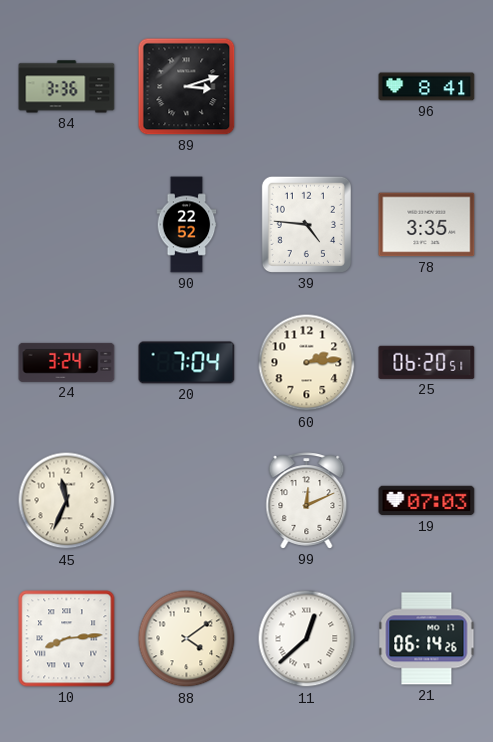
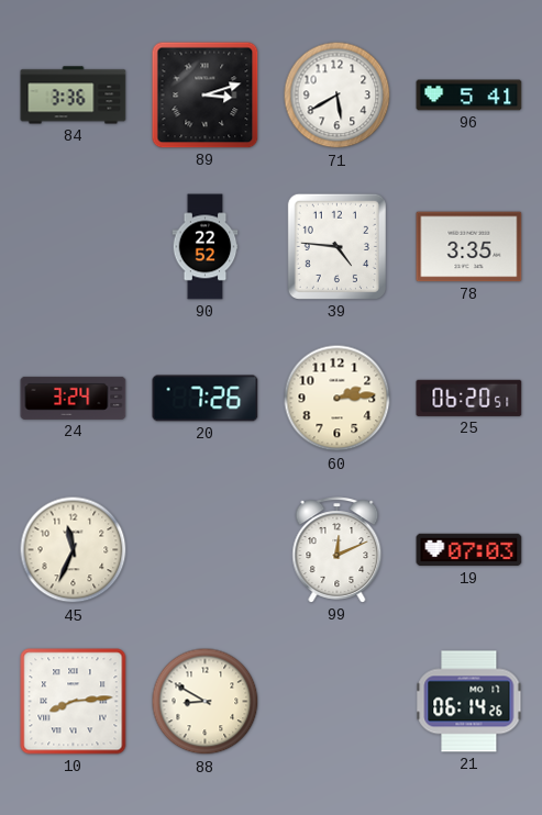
71: none -> 5:40 (338, 96)
96: 8:41 -> 5:41 (469, 96)
20: 7:04 -> 7:26 (206, 399)
88: 4:09 -> 8:50 (206, 702)
11: 12:38 -> none (307, 639)
